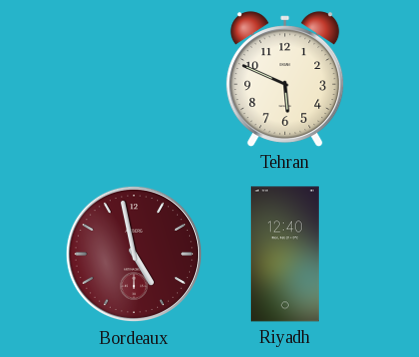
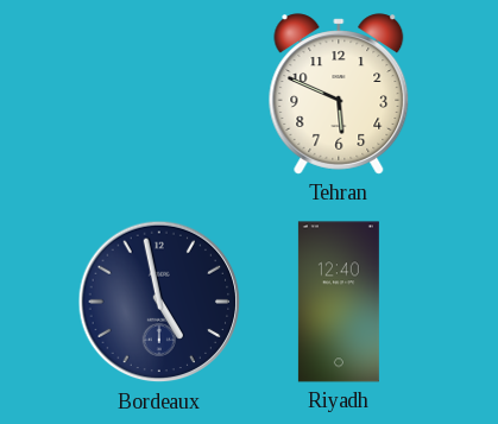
Bordeaux dial: burgundy -> navy (159, 302)
